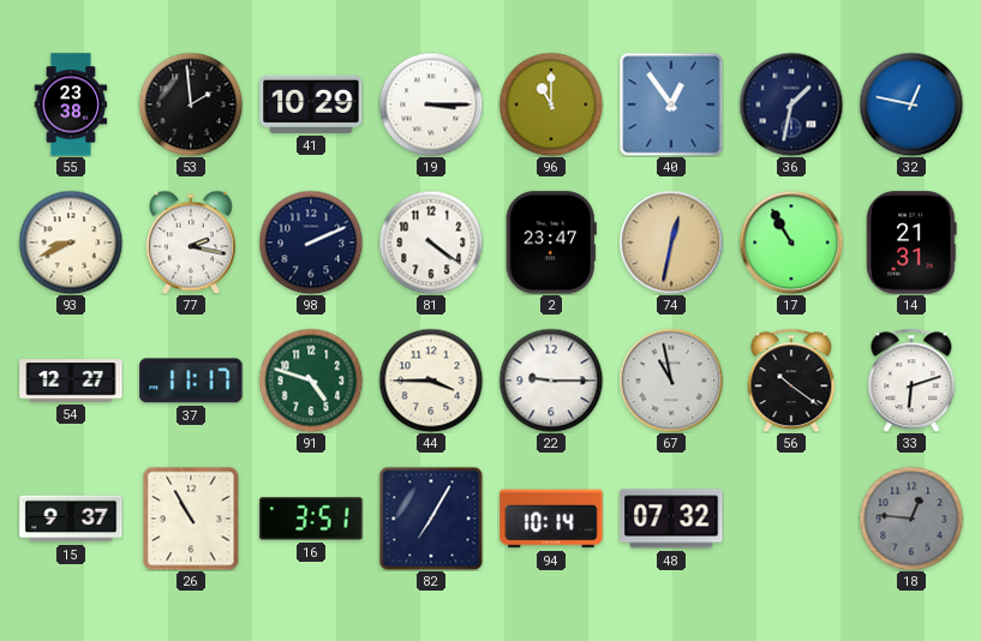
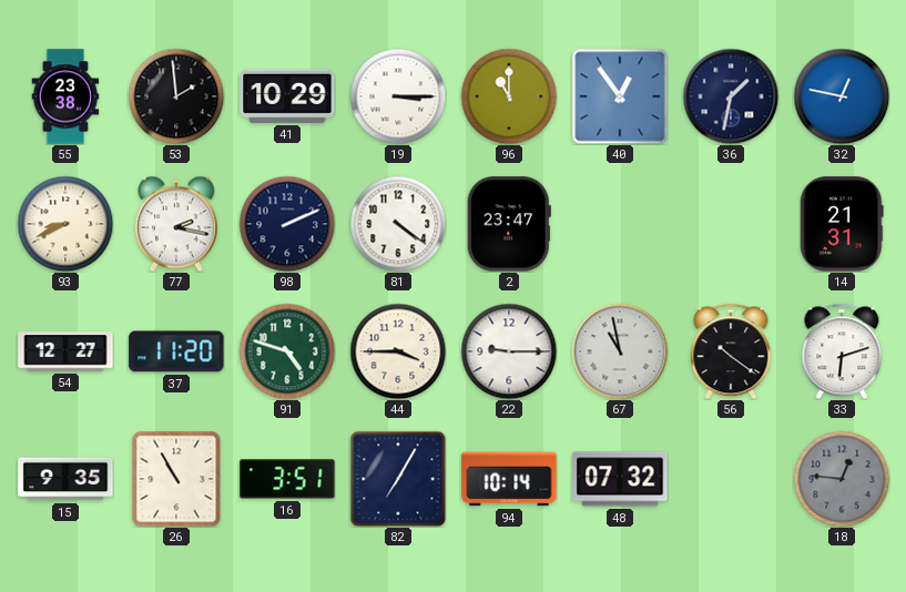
74: 12:32 -> none (671, 242)
17: 10:55 -> none (791, 242)
37: 11:17 -> 11:20 (176, 351)
15: 9:37 -> 9:35 (65, 479)
